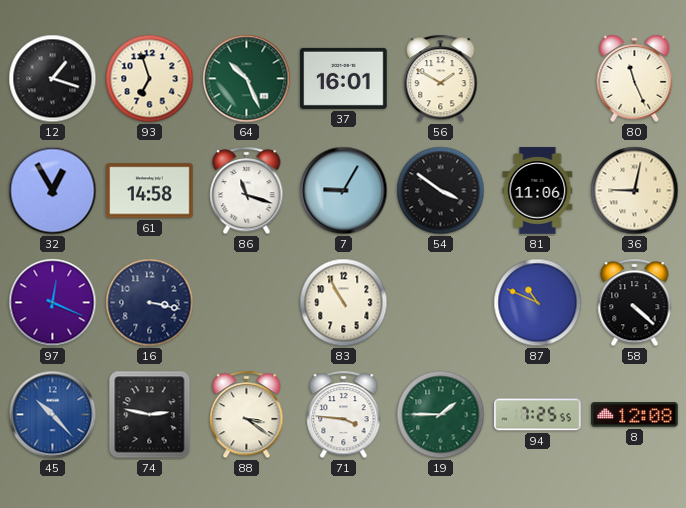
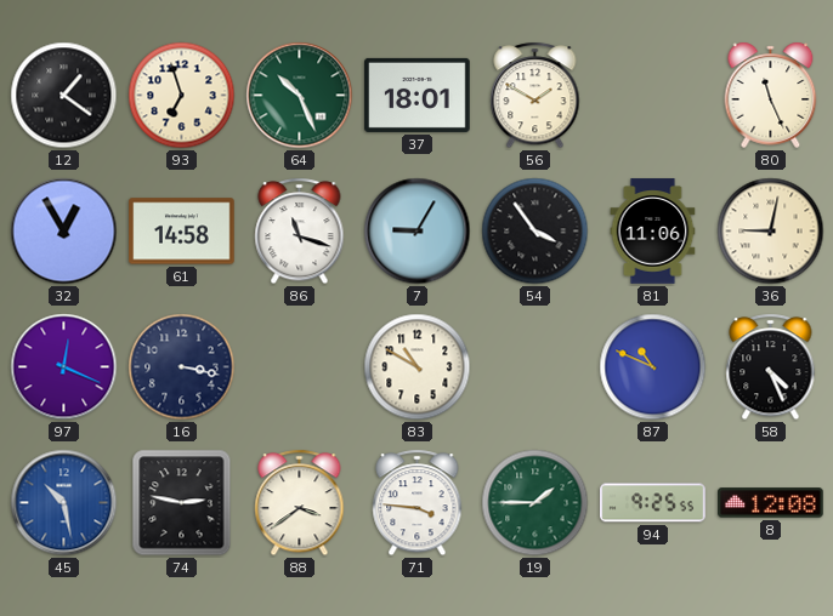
12: 1:18 -> 1:21 (64, 96)
37: 16:01 -> 18:01 (418, 95)
54: 3:51 -> 3:54 (535, 232)
83: 10:55 -> 10:50 (418, 367)
58: 4:22 -> 4:26 (771, 367)
45: 10:23 -> 10:28 (64, 503)
88: 3:21 -> 3:39 (300, 503)
94: 7:25 -> 9:25 (653, 503)
